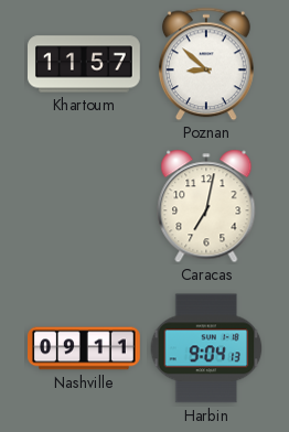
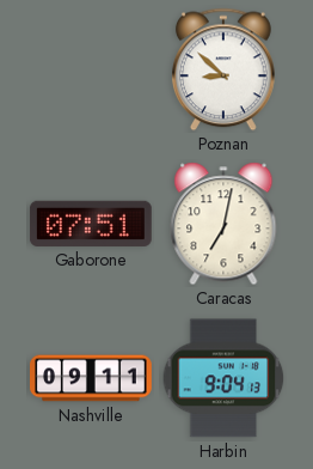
Khartoum: 11:57 -> none (85, 64)
Gaborone: none -> 07:51 (91, 224)
